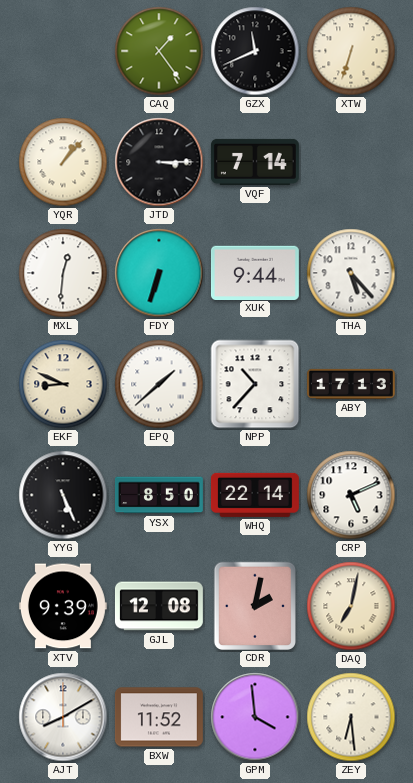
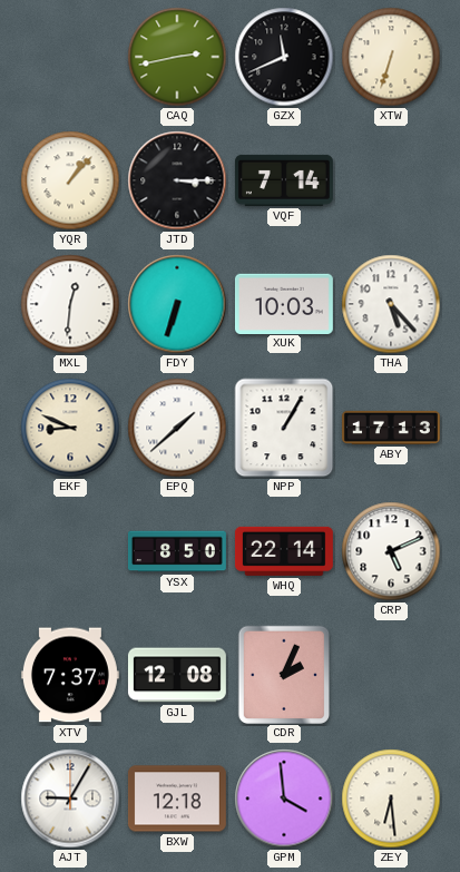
CAQ: 1:24 -> 2:43 (177, 57)
XUK: 9:44 -> 10:03 (284, 303)
NPP: 10:37 -> 1:05 (284, 428)
YYG: 5:26 -> none (63, 495)
XTV: 9:39 -> 7:37 (70, 675)
CDR: 2:02 -> 2:04 (283, 674)
DAQ: 7:02 -> none (351, 606)
AJT: 8:10 -> 9:05 (70, 798)
BXW: 11:52 -> 12:18 (177, 798)
